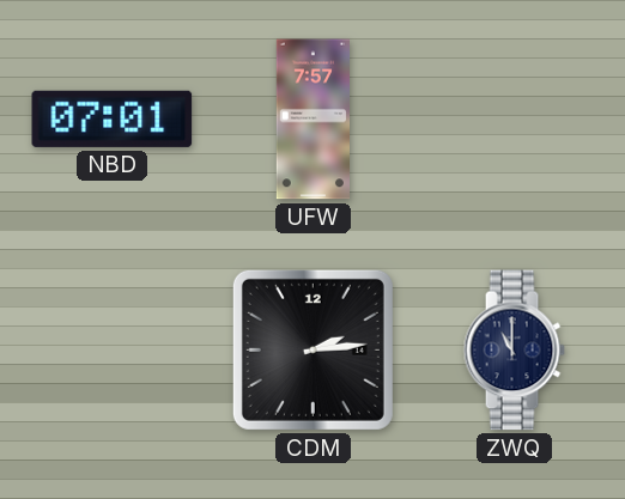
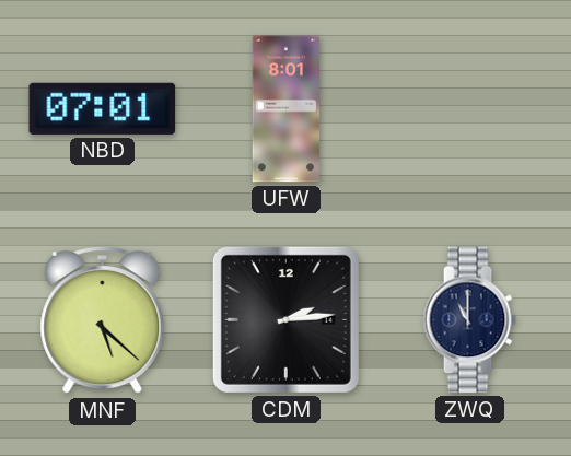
UFW: 7:57 -> 8:01 (285, 109)
MNF: none -> 5:22 (103, 320)
